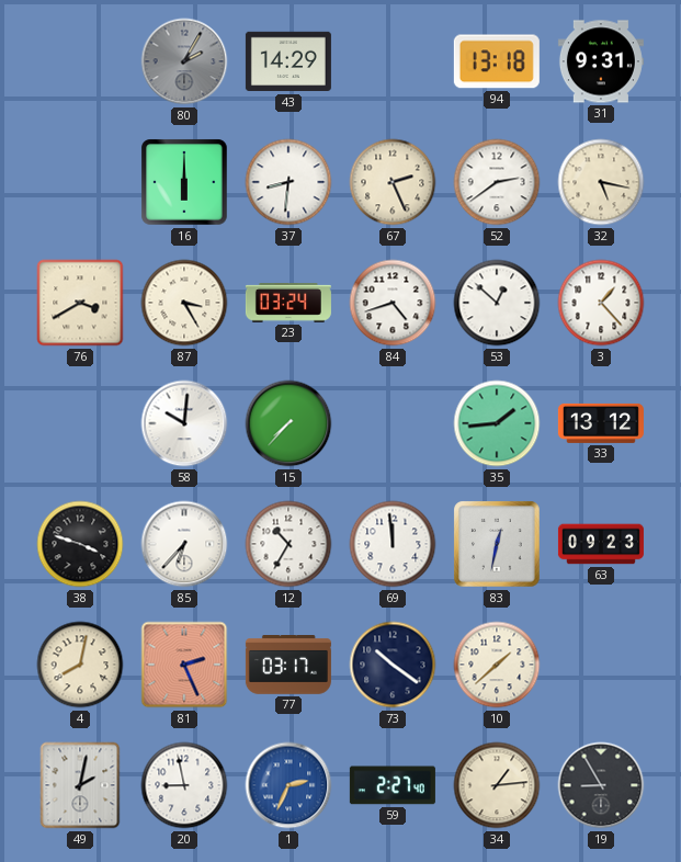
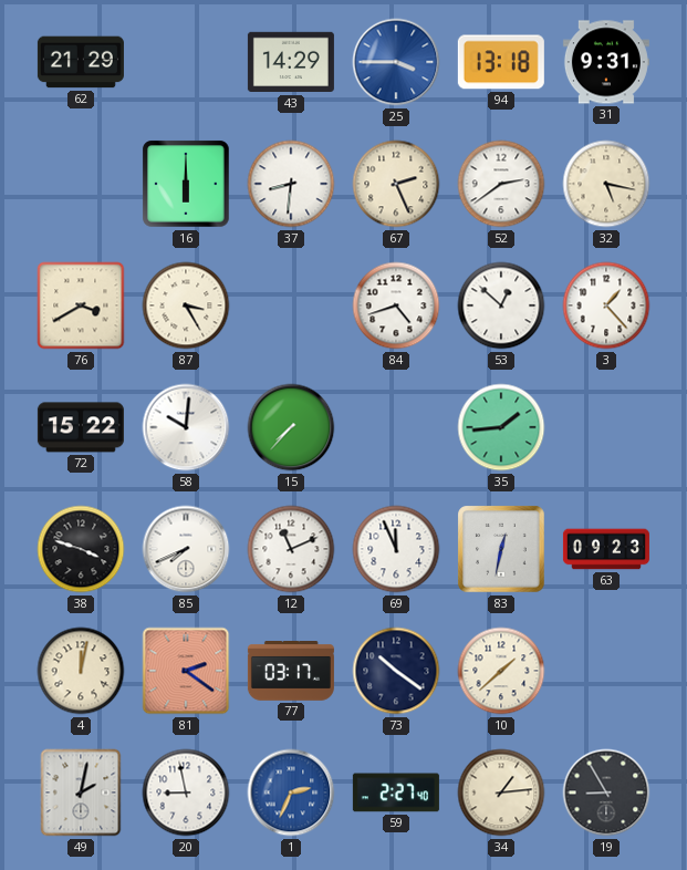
62: none -> 21:29 (81, 62)
80: 2:05 -> none (184, 61)
25: none -> 3:45 (396, 62)
23: 03:24 -> none (288, 303)
72: none -> 15:22 (81, 427)
33: 13:12 -> none (601, 423)
85: 6:37 -> 7:41 (186, 549)
12: 10:35 -> 11:11 (291, 549)
69: 11:59 -> 11:56 (396, 549)
4: 8:02 -> 12:02 (81, 671)
81: 2:26 -> 2:21 (186, 671)
